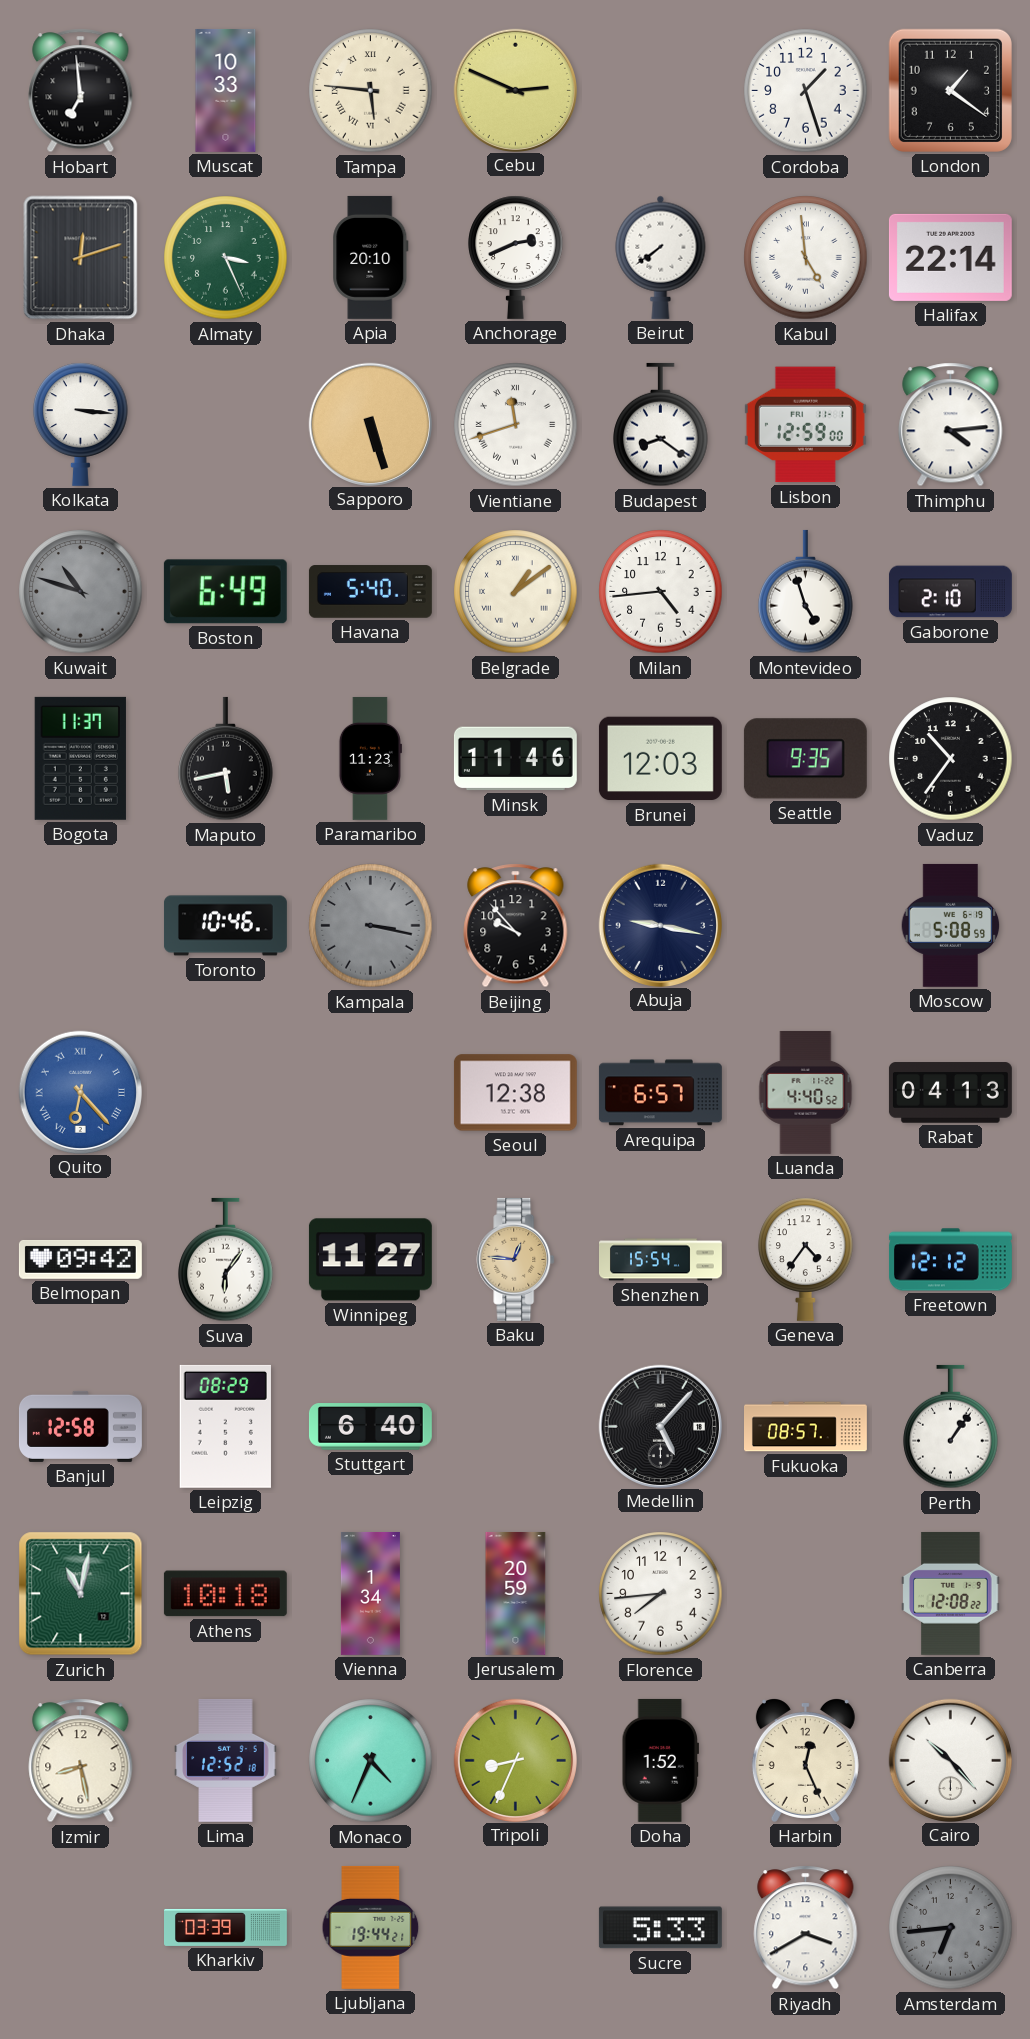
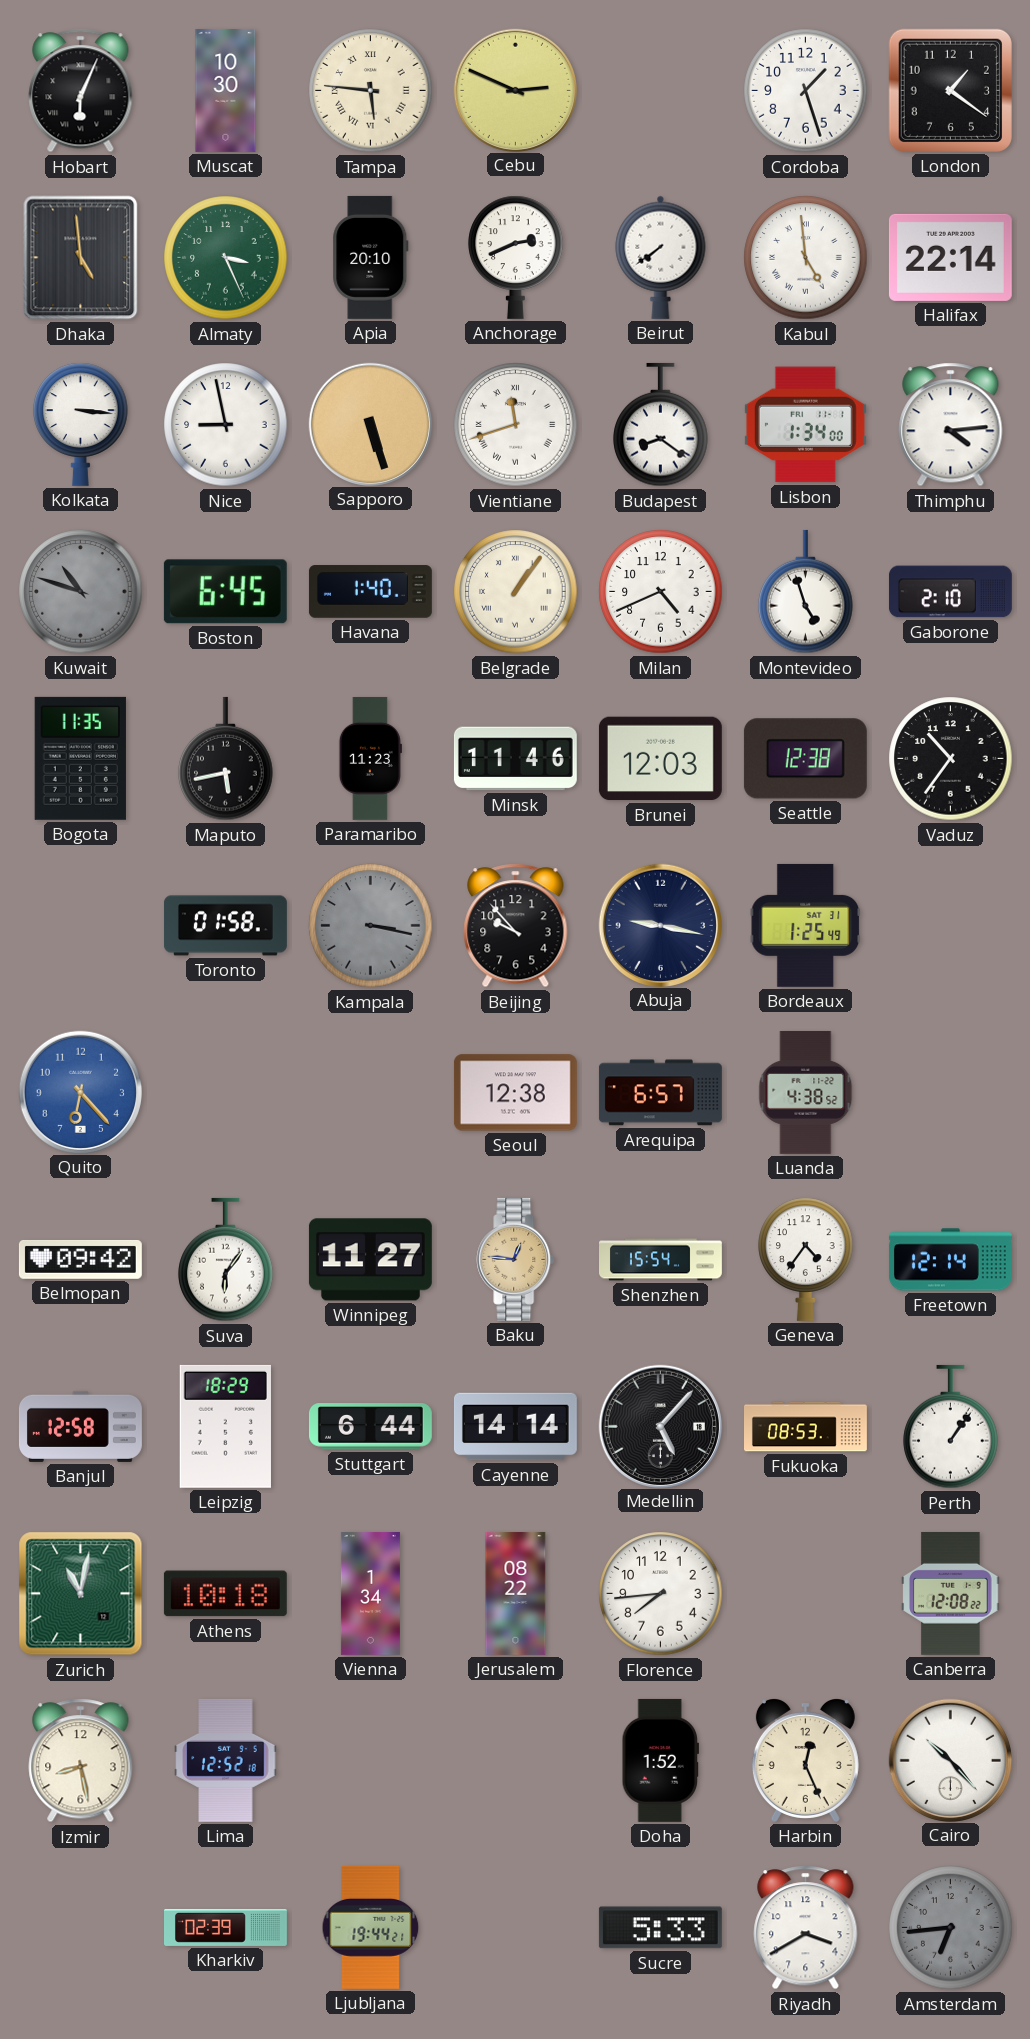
Hobart: 6:59 -> 6:04 (81, 91)
Muscat: 10:33 -> 10:30 (226, 90)
Dhaka: 12:12 -> 4:59 (81, 258)
Nice: none -> 8:58 (226, 425)
Lisbon: 12:59 -> 1:34 (805, 425)
Boston: 6:49 -> 6:45 (225, 592)
Havana: 5:40 -> 1:40 (370, 592)
Belgrade: 1:09 -> 1:06 (516, 592)
Milan: 4:44 -> 4:41 (661, 592)
Bogota: 11:37 -> 11:35 (80, 758)
Seattle: 9:35 -> 12:38 (805, 759)
Toronto: 10:46 -> 01:58 (225, 926)
Bordeaux: none -> 1:25 (806, 925)
Moscow: 5:08 -> none (951, 925)
Quito numerals: Roman -> Arabic (80, 1092)
Luanda: 4:40 -> 4:38 (806, 1092)
Rabat: 04:13 -> none (950, 1093)
Freetown: 12:12 -> 12:14 (950, 1260)
Leipzig: 08:29 -> 18:29 (225, 1426)
Stuttgart: 6:40 -> 6:44 (370, 1427)
Cayenne: none -> 14:14 (515, 1427)
Fukuoka: 08:57 -> 08:53 (806, 1427)
Jerusalem: 20:59 -> 08:22 (516, 1593)
Monaco: 4:34 -> none (371, 1761)
Tripoli: 8:34 -> none (515, 1760)
Kharkiv: 03:39 -> 02:39 (226, 1927)
